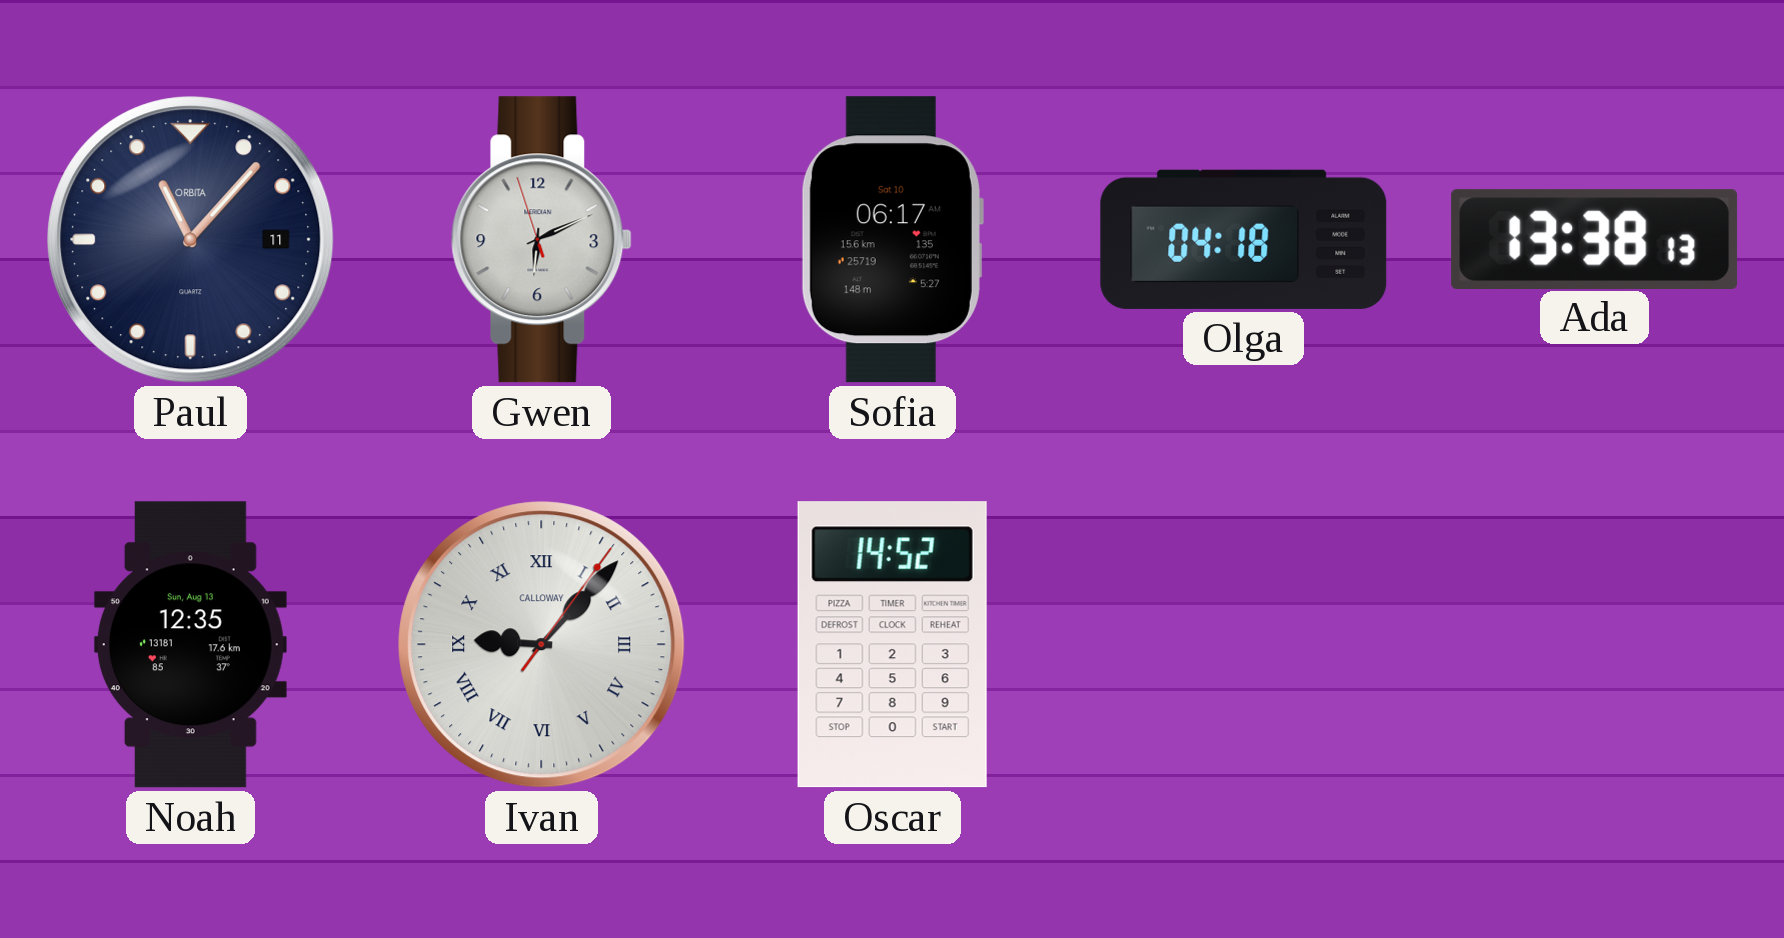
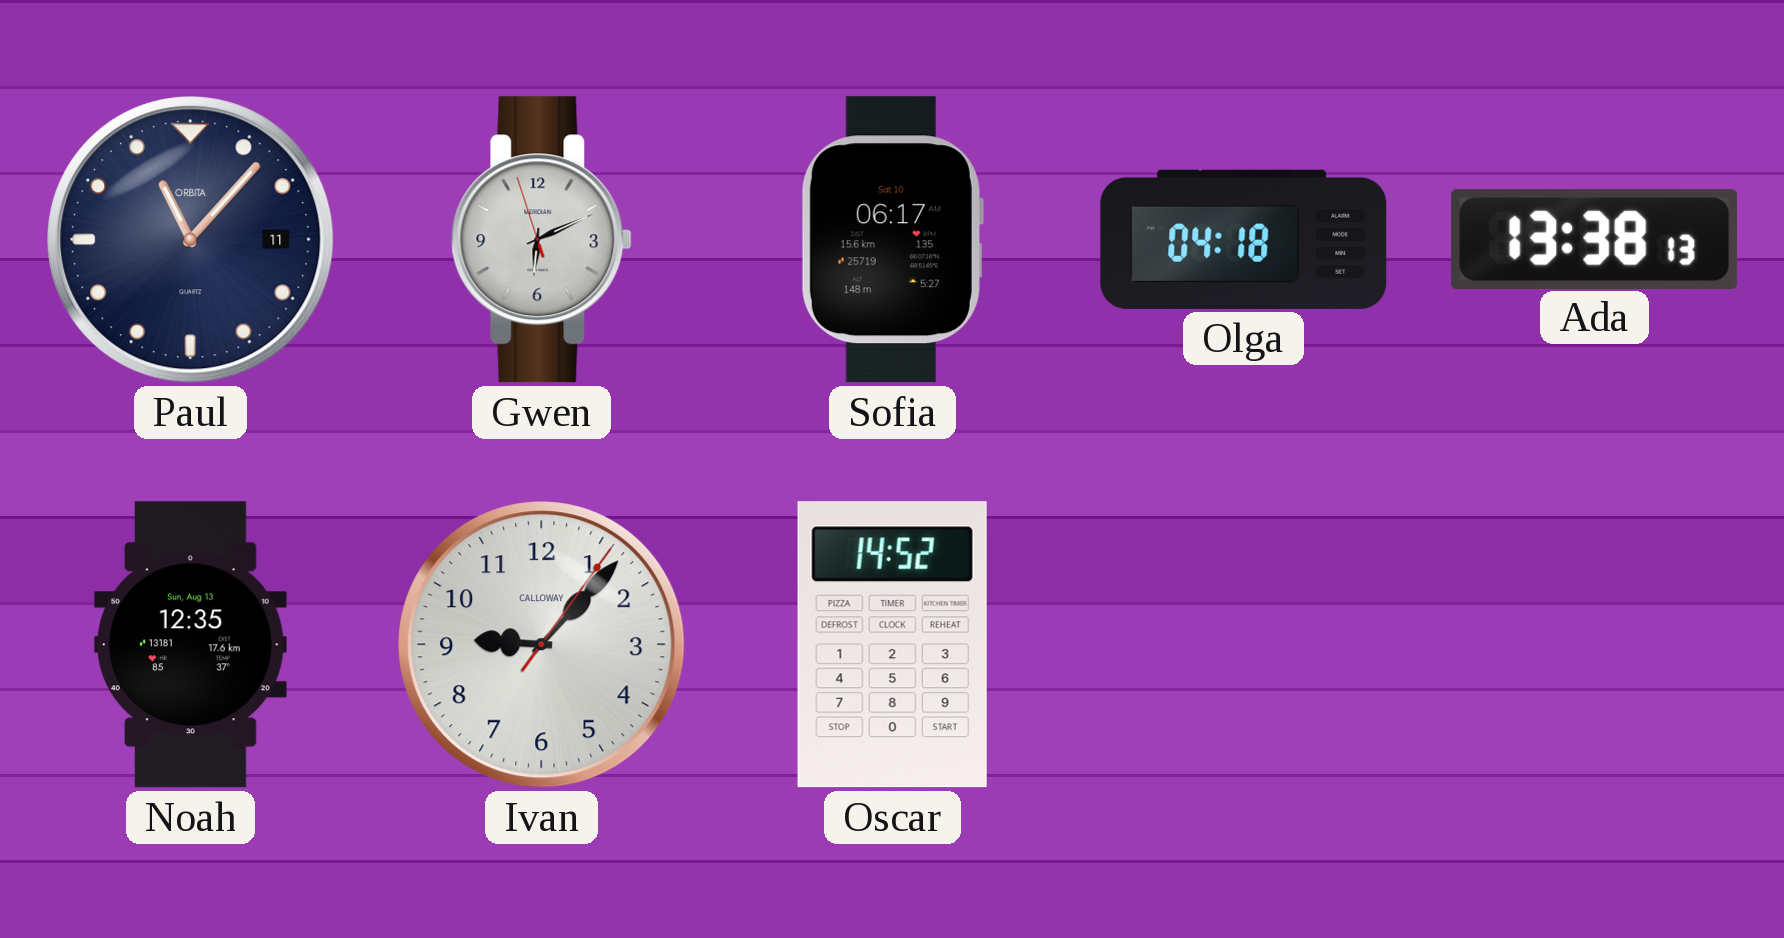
Ivan numerals: Roman -> Arabic (542, 645)
